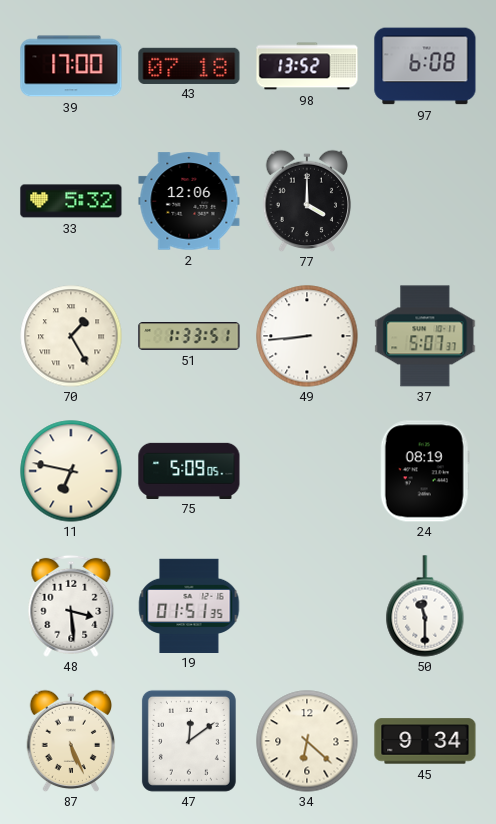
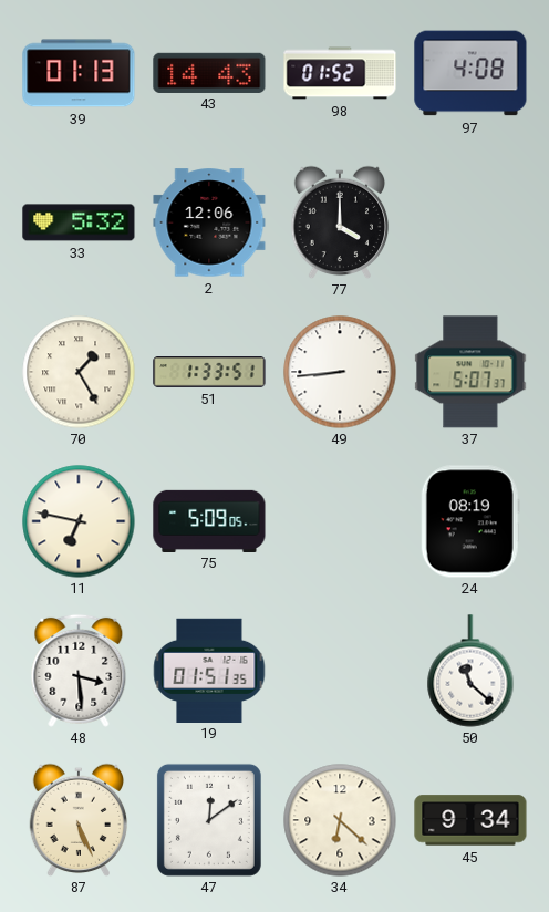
39: 17:00 -> 01:13 (79, 73)
43: 07:18 -> 14:43 (209, 72)
98: 13:52 -> 01:52 (340, 73)
97: 6:08 -> 4:08 (470, 73)
50: 11:30 -> 11:22 (470, 671)
